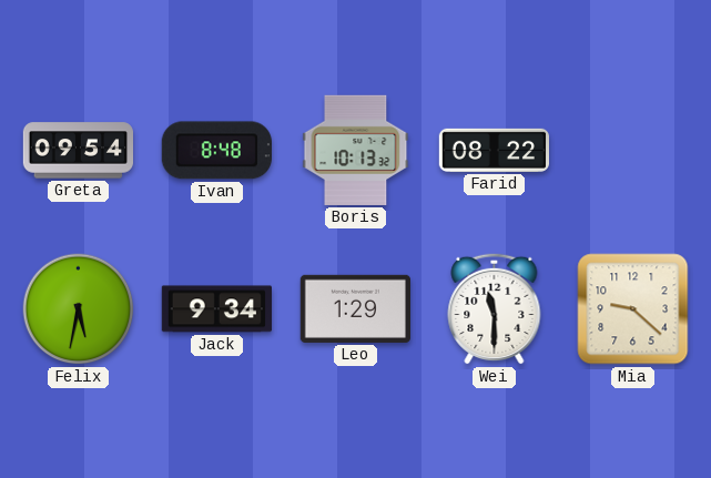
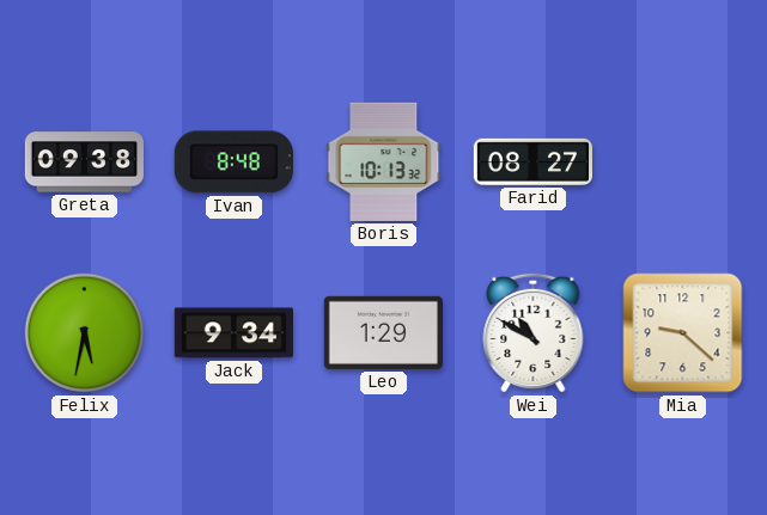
Greta: 09:54 -> 09:38 (84, 163)
Farid: 08:22 -> 08:27 (532, 161)
Wei: 11:30 -> 10:50 (534, 332)
